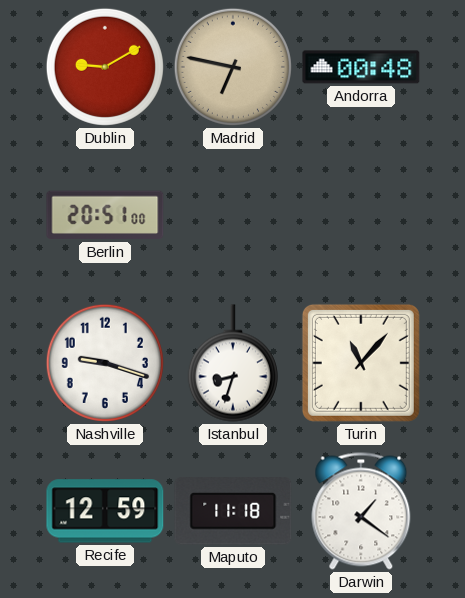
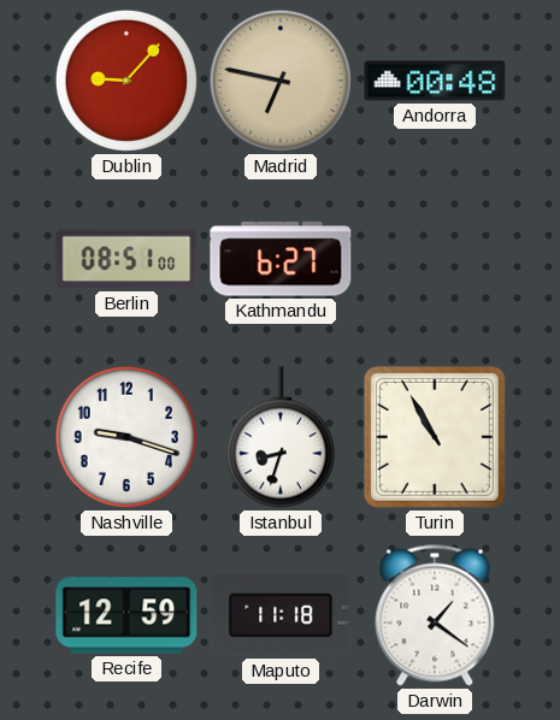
Dublin: 9:10 -> 9:07 (126, 81)
Berlin: 20:51 -> 08:51 (126, 259)
Kathmandu: none -> 6:27 (281, 259)
Turin: 11:07 -> 10:55 (435, 437)
